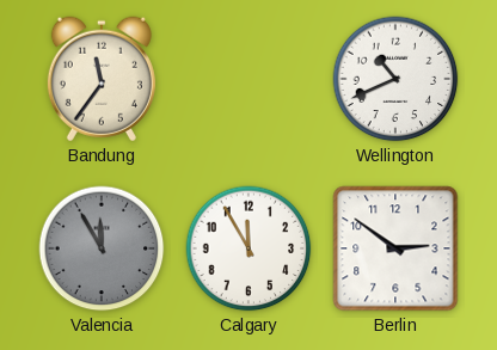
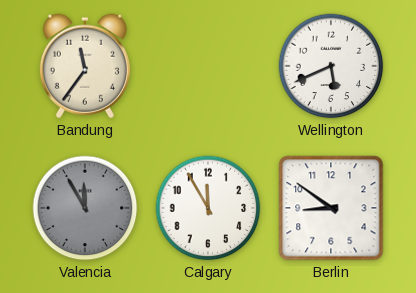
Wellington: 10:41 -> 5:41 (331, 66)
Berlin: 2:51 -> 8:51 (331, 208)
